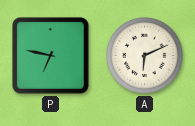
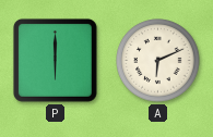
P: 6:47 -> 6:00 (55, 60)
